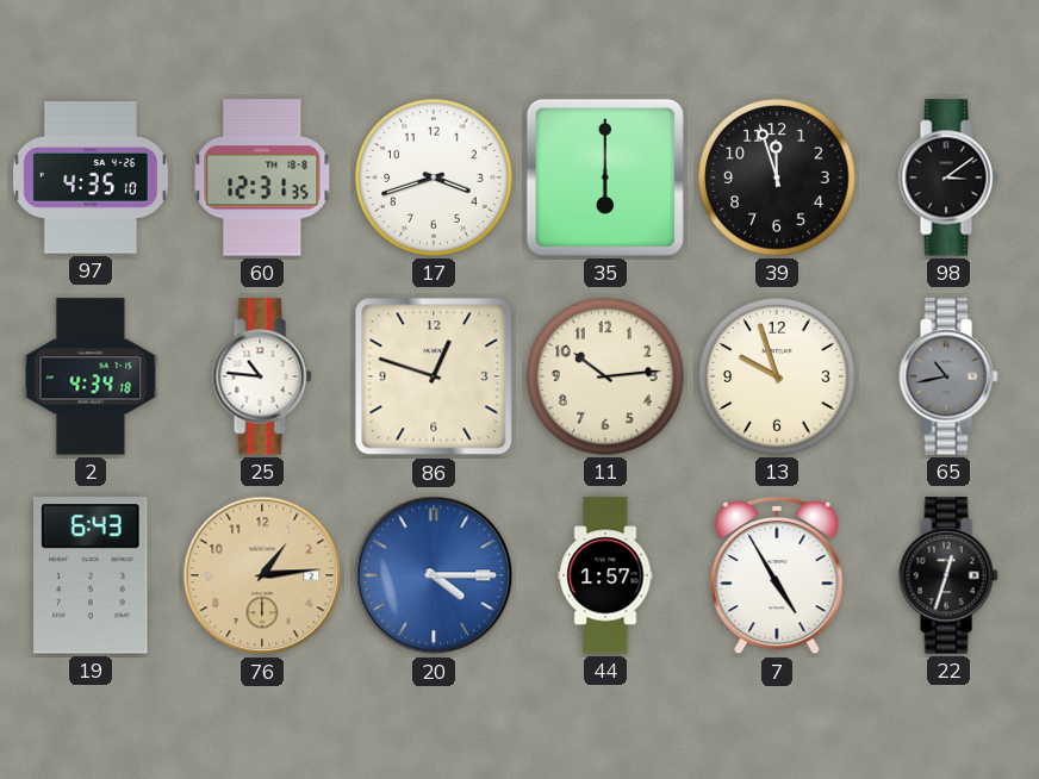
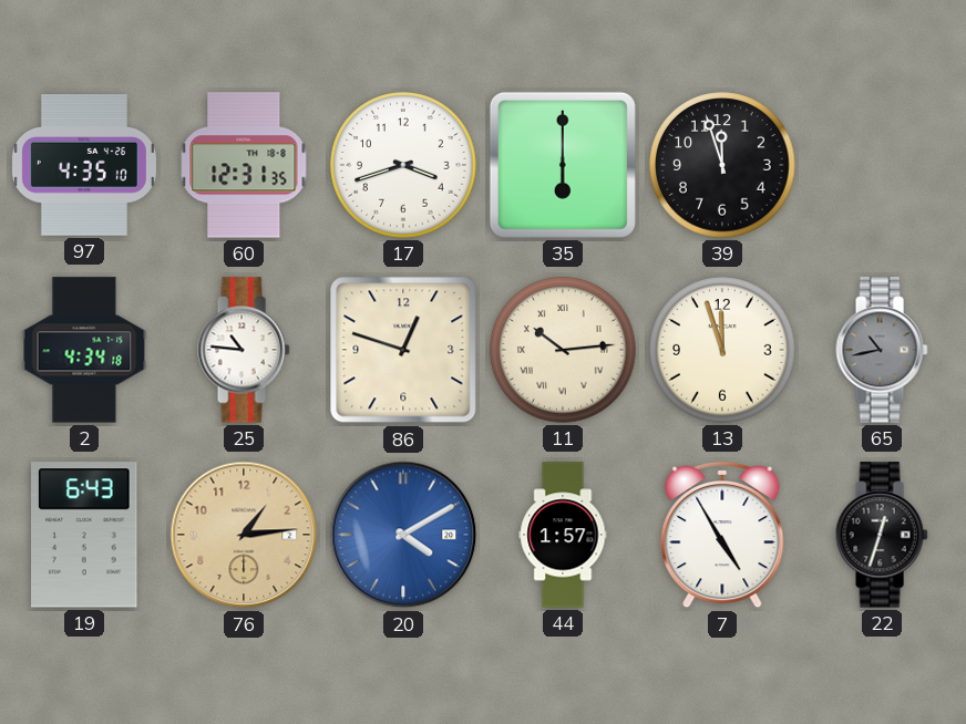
98: 3:09 -> none (948, 177)
11 numerals: Arabic -> Roman (563, 350)
13: 9:57 -> 11:57 (722, 350)
20: 4:15 -> 4:10 (403, 535)
